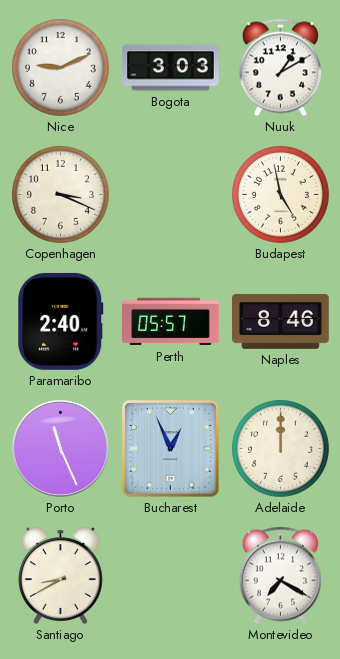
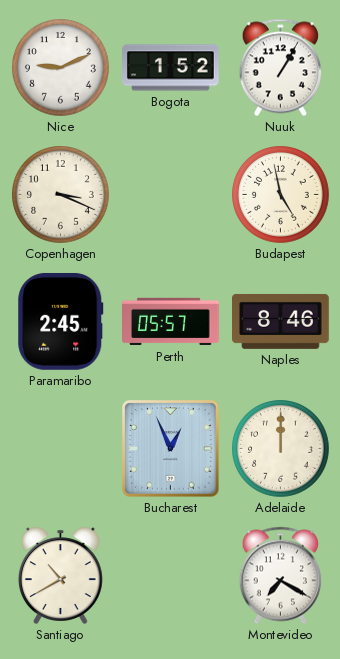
Bogota: 3:03 -> 1:52 (171, 68)
Nuuk: 1:10 -> 1:05 (280, 68)
Paramaribo: 2:40 -> 2:45 (61, 321)
Porto: 11:26 -> none (60, 448)
Santiago: 8:40 -> 10:40 (60, 575)
